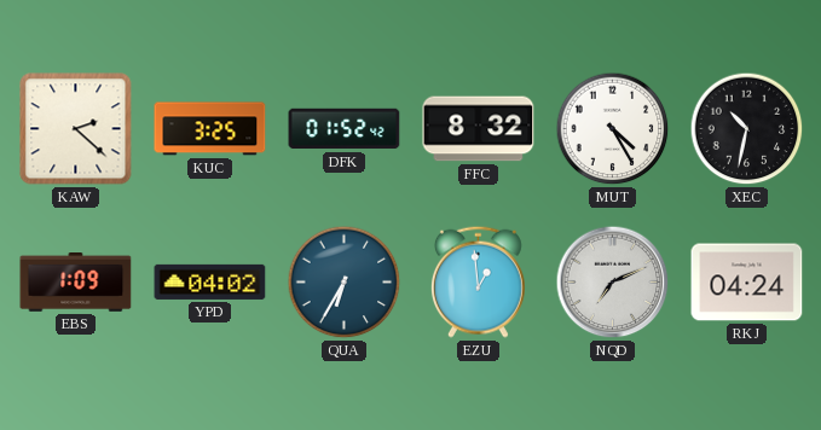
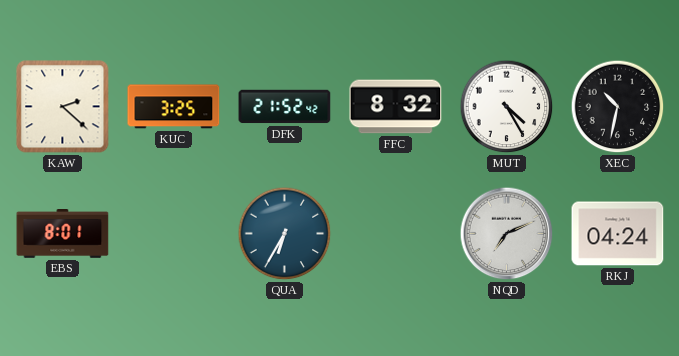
DFK: 01:52 -> 21:52 (285, 107)
EBS: 1:09 -> 8:01 (63, 234)
YPD: 04:02 -> none (210, 281)
EZU: 12:59 -> none (478, 281)
